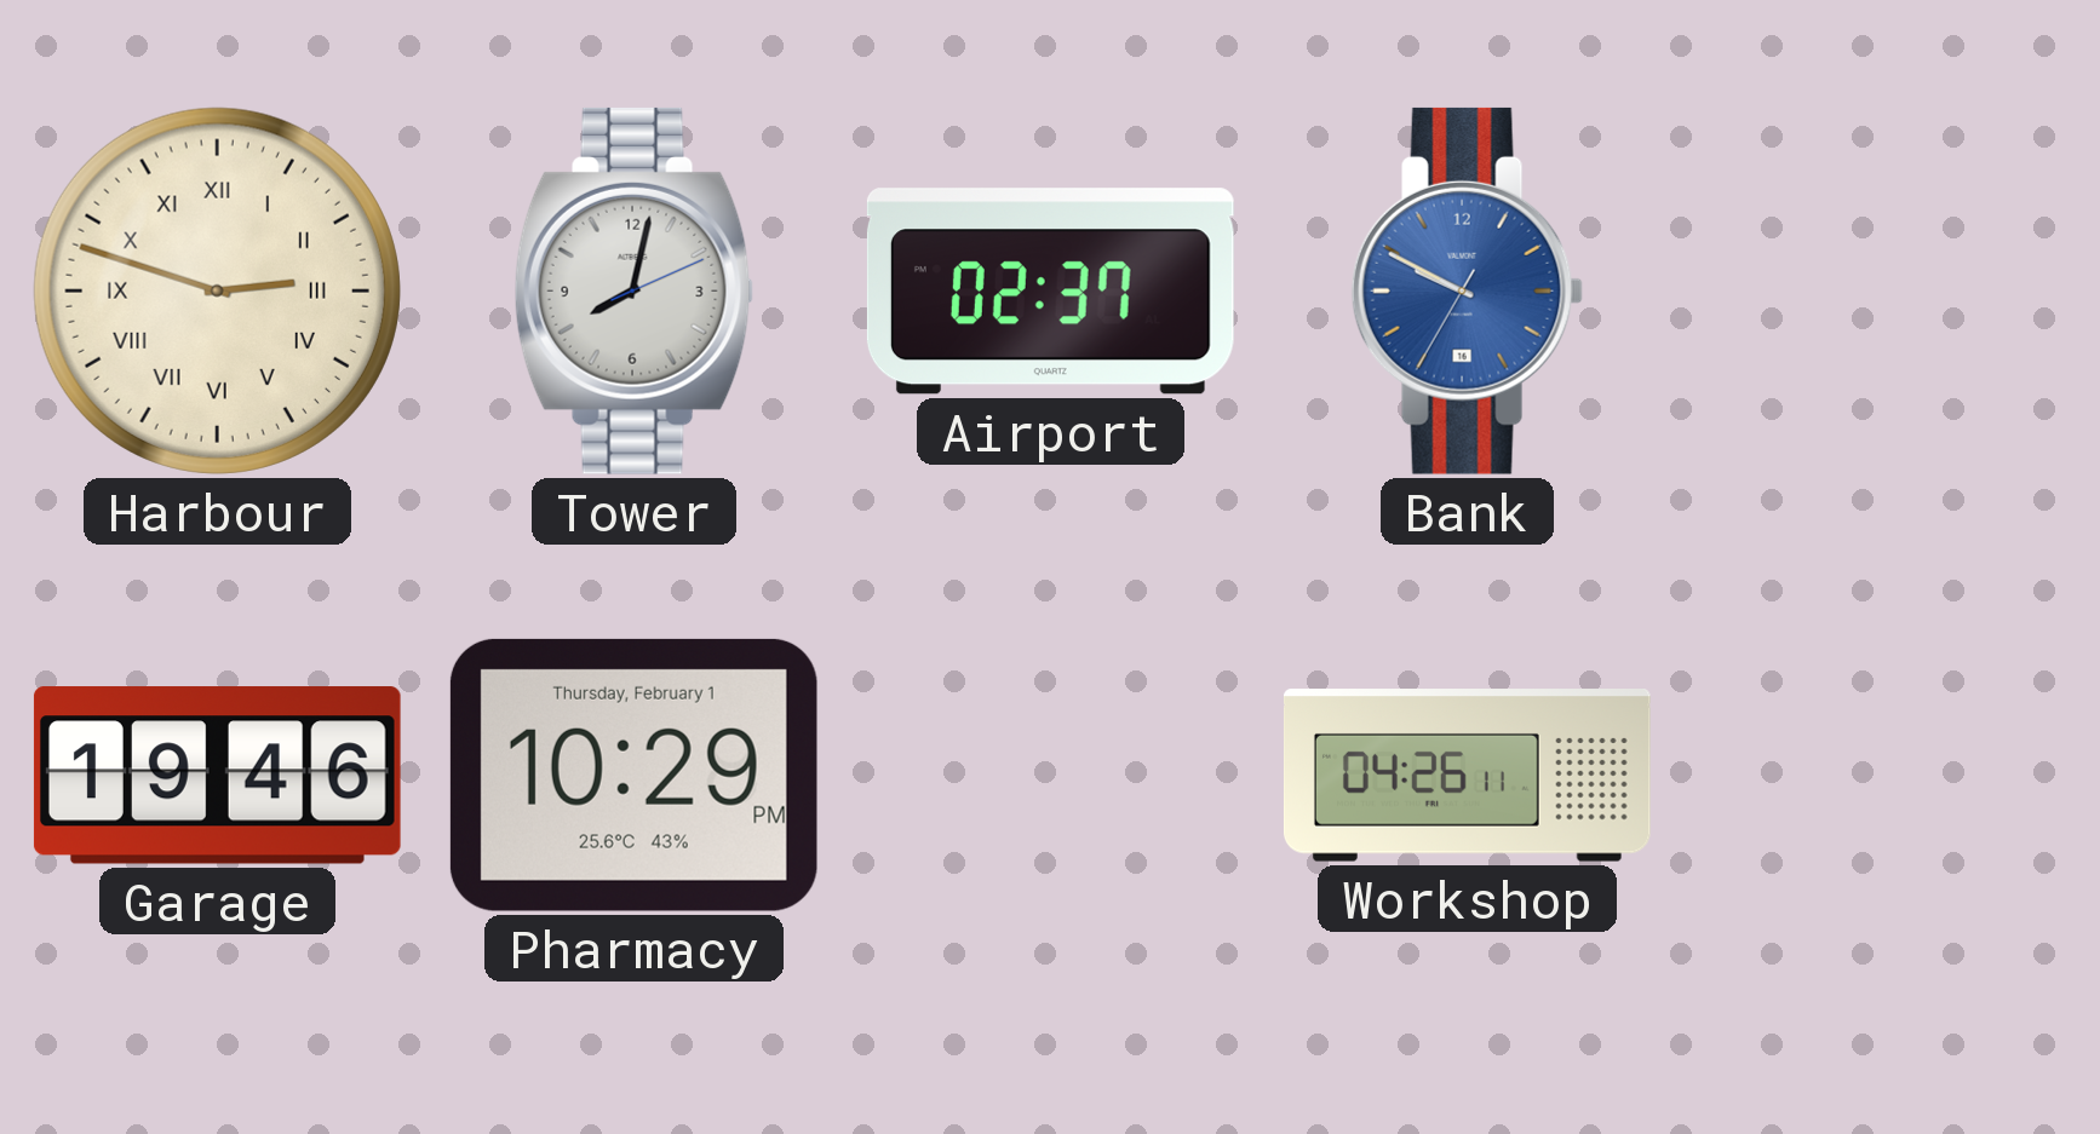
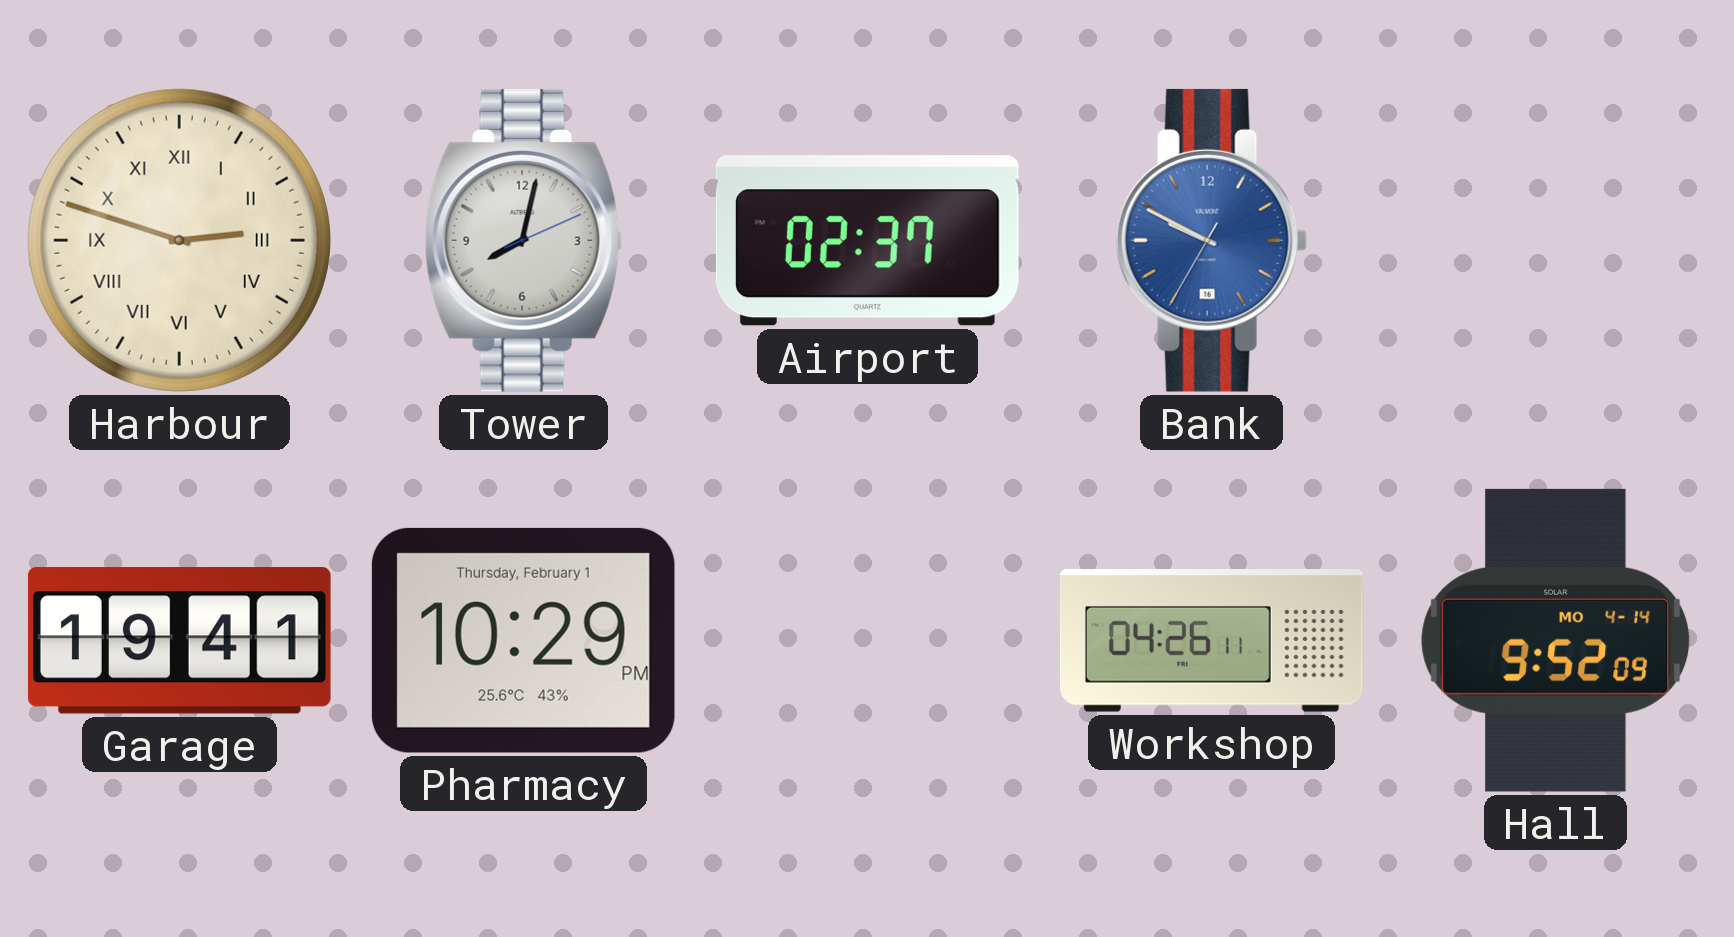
Garage: 19:46 -> 19:41 (179, 641)
Hall: none -> 9:52 (1556, 640)
